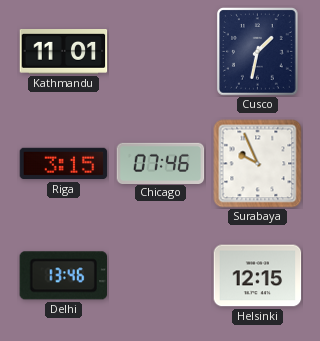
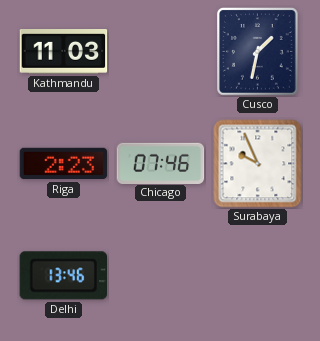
Kathmandu: 11:01 -> 11:03 (64, 52)
Riga: 3:15 -> 2:23 (64, 164)
Helsinki: 12:15 -> none (258, 276)
